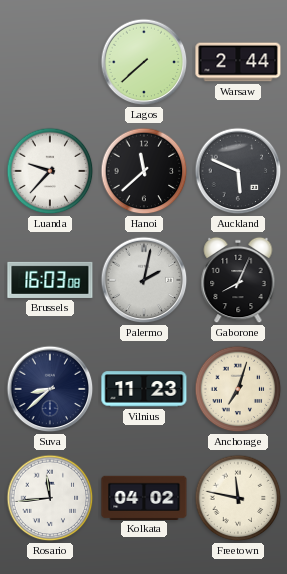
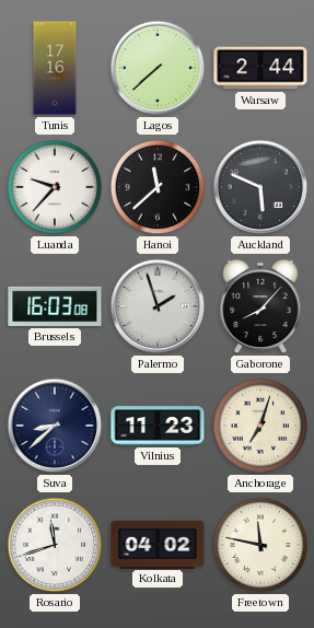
Tunis: none -> 17:16 (55, 68)
Palermo: 2:02 -> 1:57 (158, 306)
Gaborone: 8:04 -> 8:07 (260, 306)
Rosario: 11:44 -> 11:42 (55, 545)
